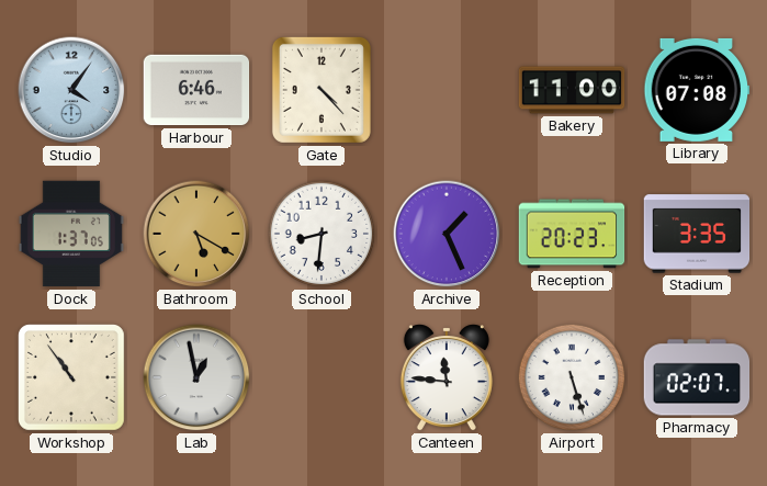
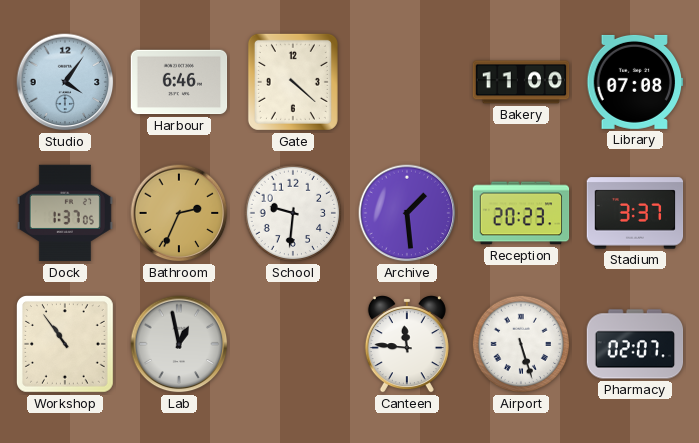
Gate: 4:23 -> 4:22 (293, 82)
Bathroom: 5:20 -> 2:34 (179, 213)
School: 8:31 -> 9:31 (293, 213)
Archive: 1:26 -> 1:29 (407, 213)
Stadium: 3:35 -> 3:37 (635, 213)
